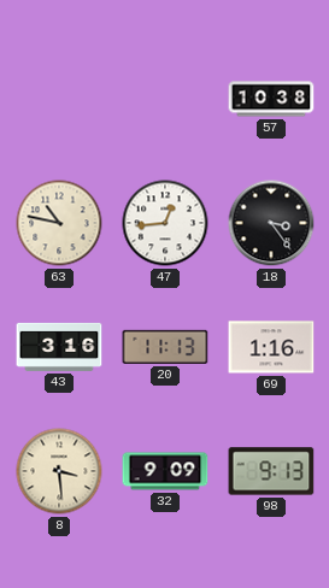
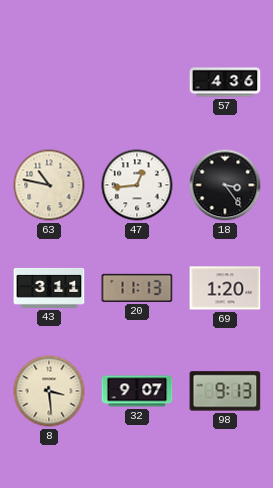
57: 10:38 -> 4:36 (225, 82)
43: 3:16 -> 3:11 (49, 288)
69: 1:16 -> 1:20 (225, 288)
32: 9:09 -> 9:07 (137, 391)
